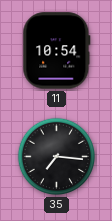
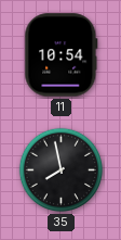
35: 7:16 -> 7:58 (62, 170)
